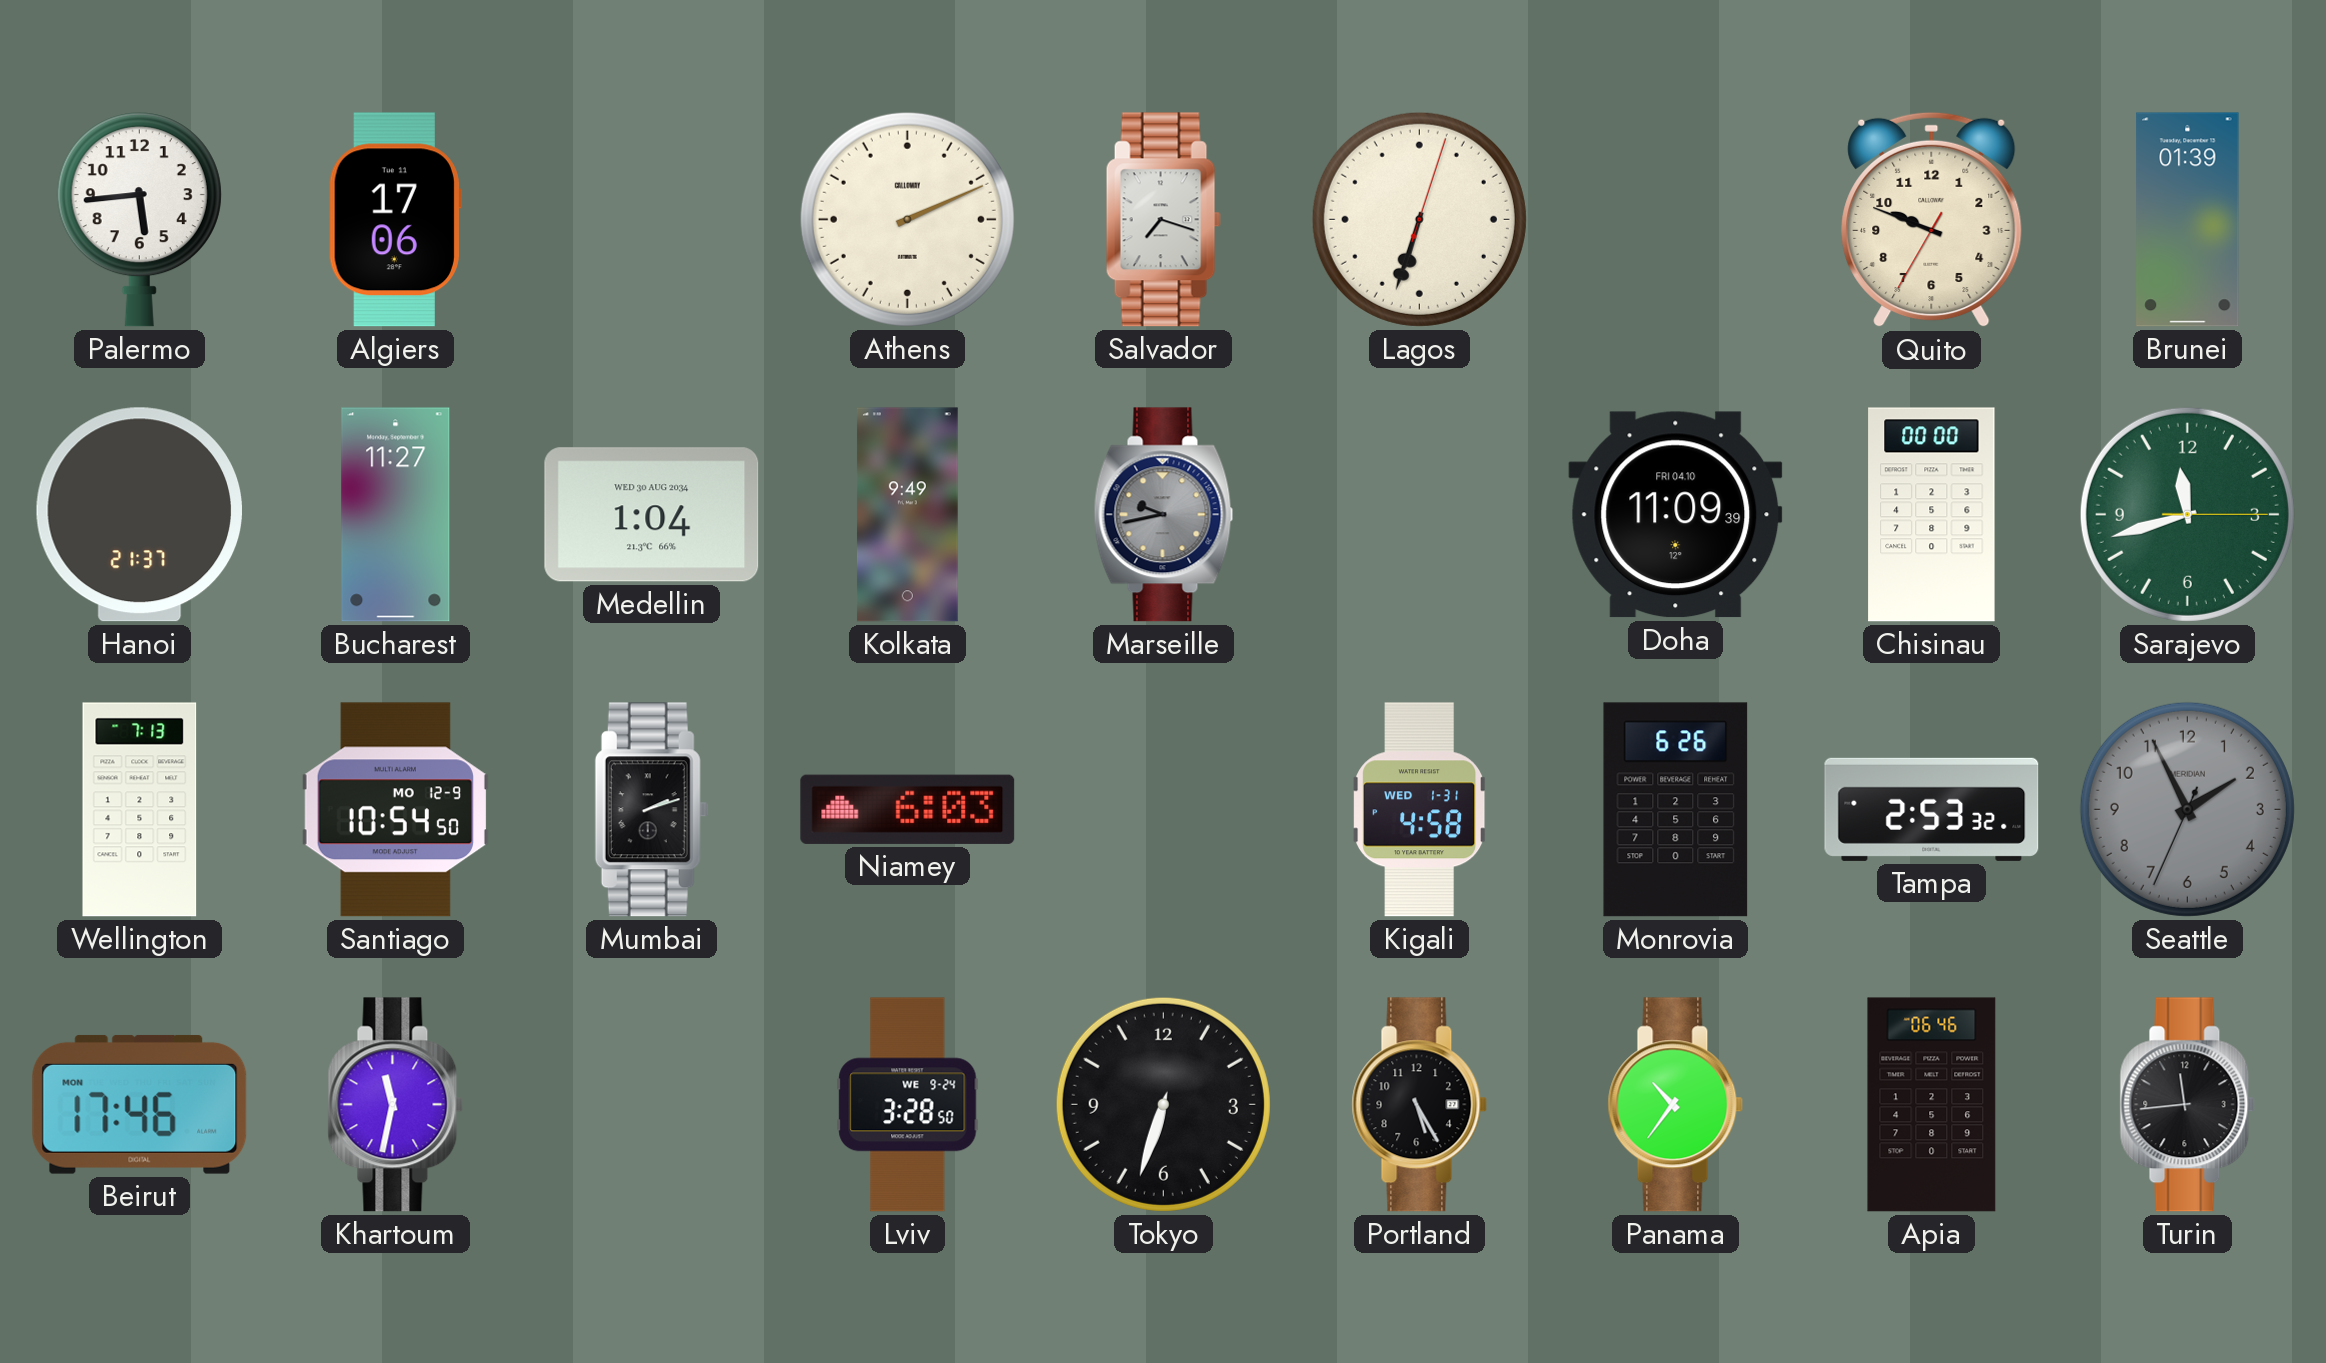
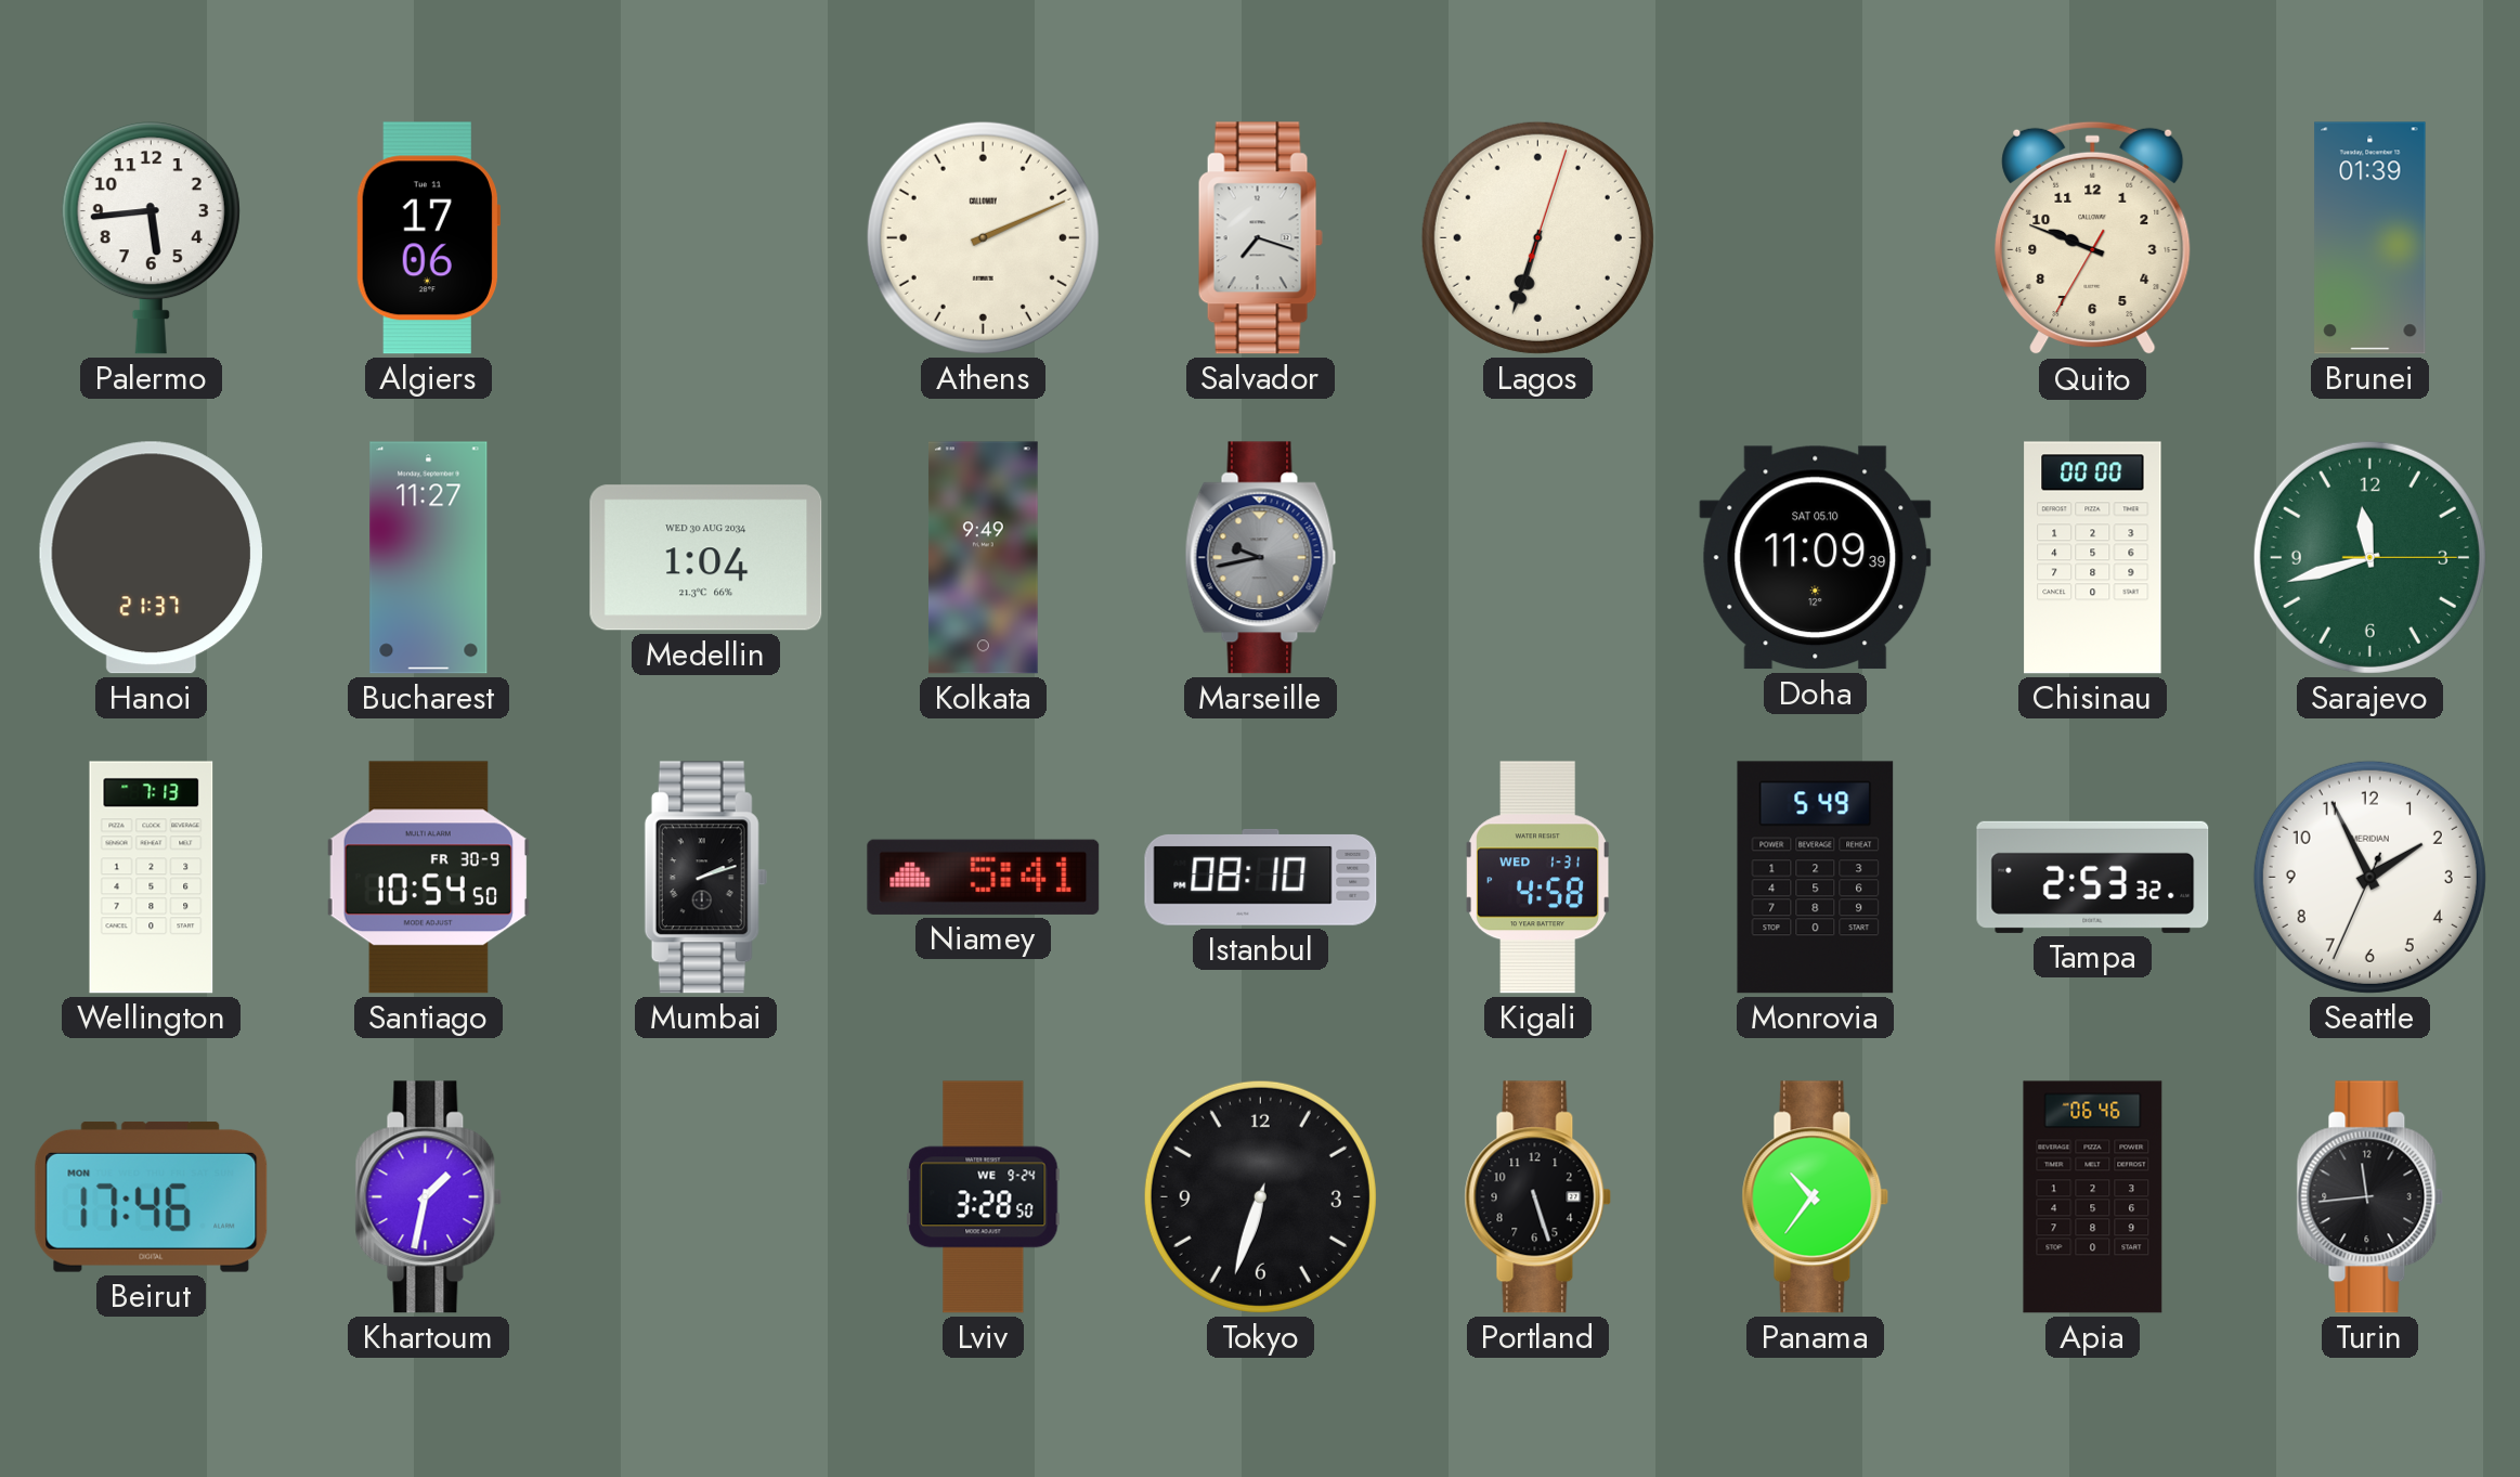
Doha date: FRI 04.10 -> SAT 05.10 (1816, 558)
Santiago date: MO 12-9 -> FR 30-9 (428, 878)
Niamey: 6:03 -> 5:41 (984, 877)
Istanbul: none -> 08:10 (1261, 877)
Monrovia: 6:26 -> 5:49 (1816, 878)
Seattle dial: grey -> white (2369, 877)
Khartoum: 11:32 -> 1:32 (429, 1197)
Portland: 5:25 -> 5:27 (1538, 1197)
